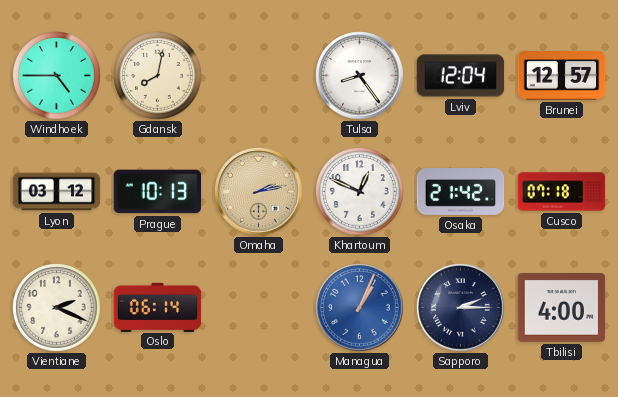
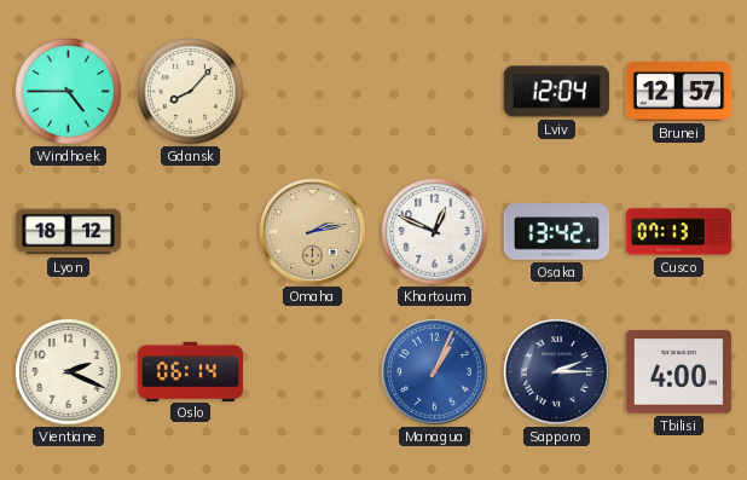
Gdansk: 8:02 -> 8:07 (191, 92)
Tulsa: 8:24 -> none (360, 76)
Lyon: 03:12 -> 18:12 (69, 232)
Prague: 10:13 -> none (158, 192)
Osaka: 21:42 -> 13:42 (557, 232)
Cusco: 07:18 -> 07:13 (679, 232)
